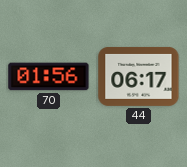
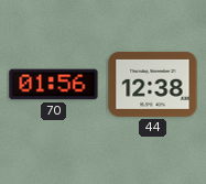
44: 06:17 -> 12:38 (153, 84)
